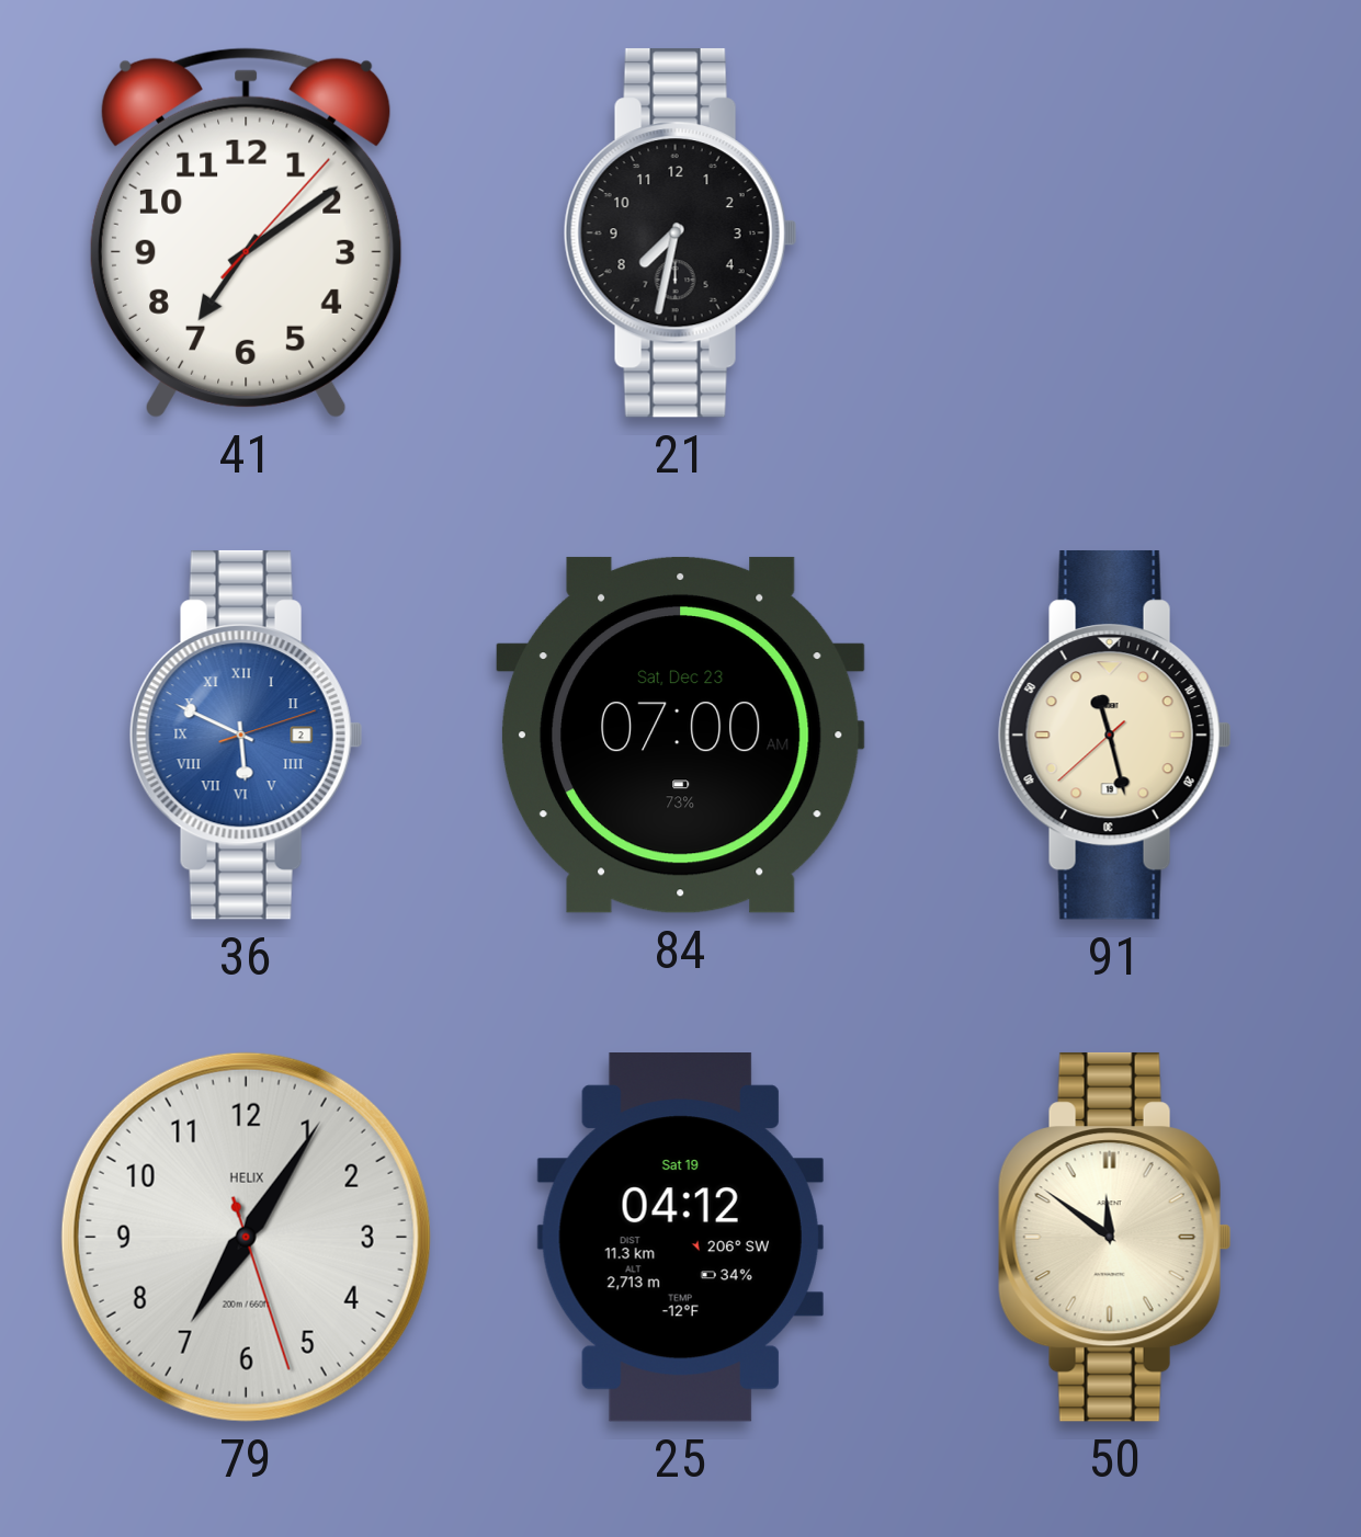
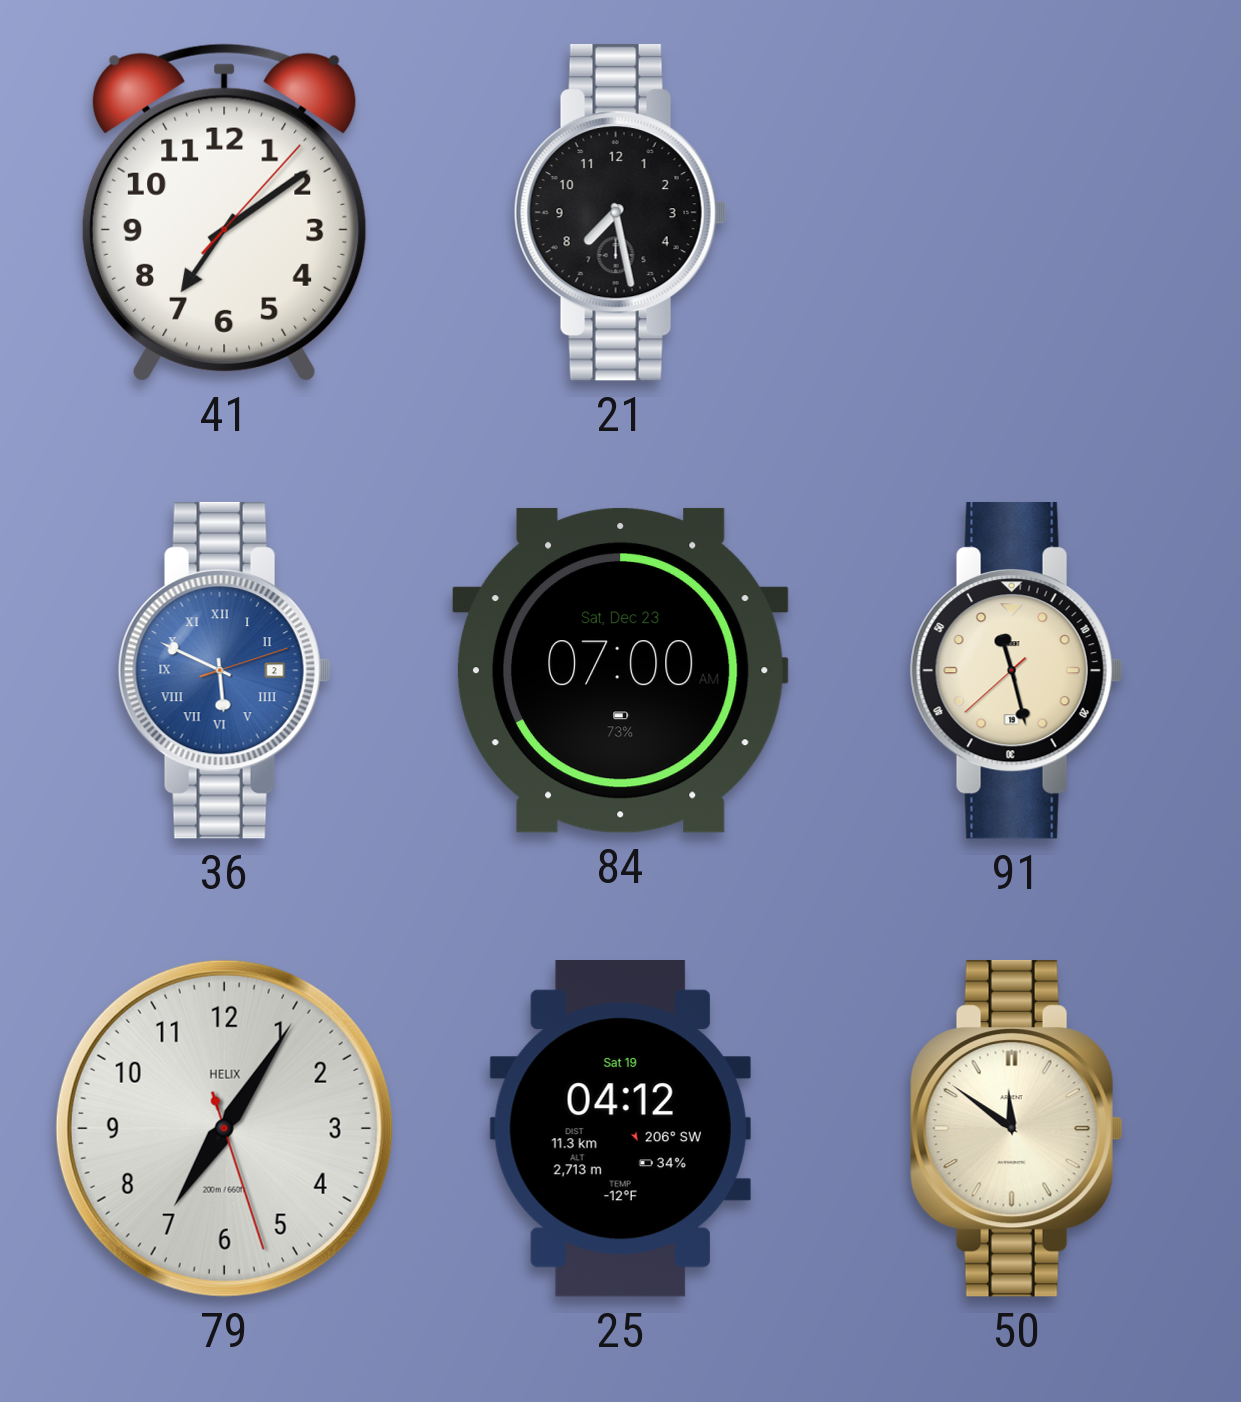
21: 7:32 -> 7:28 (620, 212)
